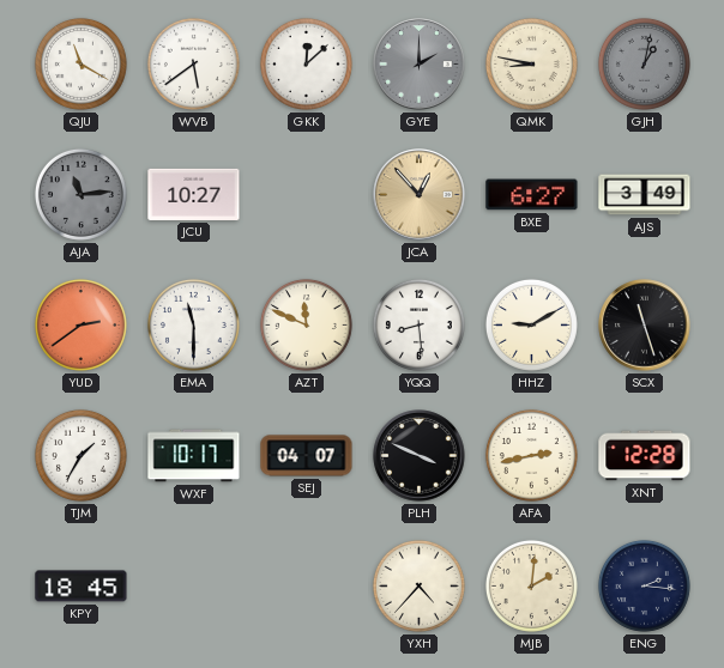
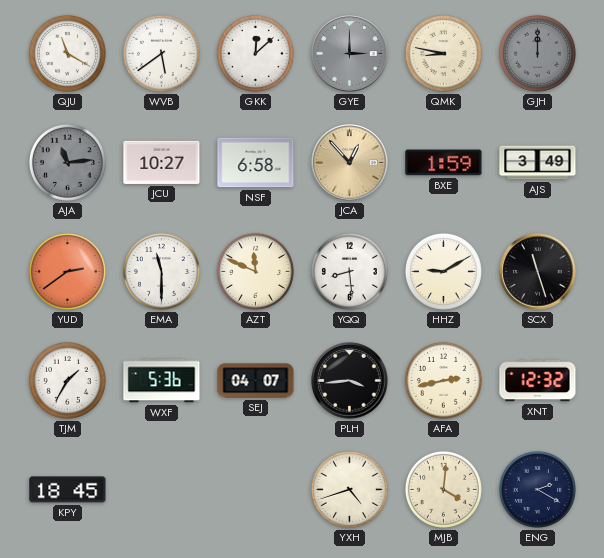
GYE: 2:00 -> 3:00 (350, 54)
GJH: 1:02 -> 12:00 (537, 53)
NSF: none -> 6:58 (256, 163)
BXE: 6:27 -> 1:59 (444, 163)
WXF: 10:17 -> 5:36 (162, 381)
PLH: 3:49 -> 3:44 (350, 381)
XNT: 12:28 -> 12:32 (538, 381)
YXH: 4:37 -> 4:42 (349, 489)
MJB: 2:01 -> 4:01 (443, 489)
ENG: 2:16 -> 2:20 (537, 489)
